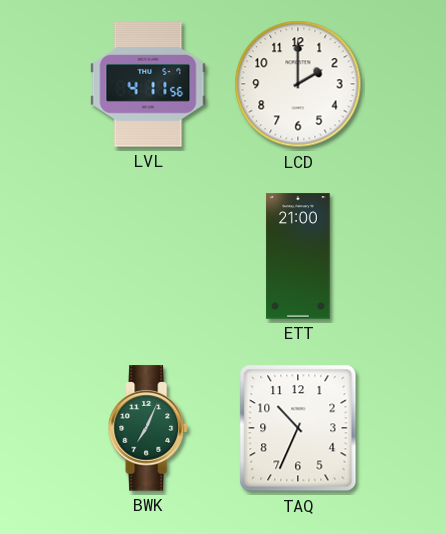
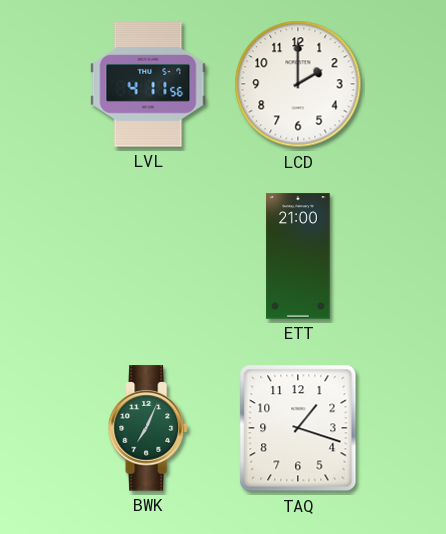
TAQ: 10:34 -> 1:18 (298, 428)
